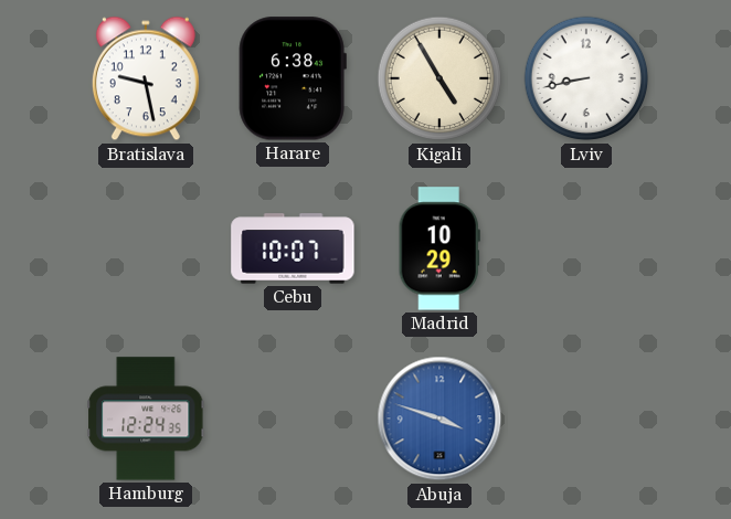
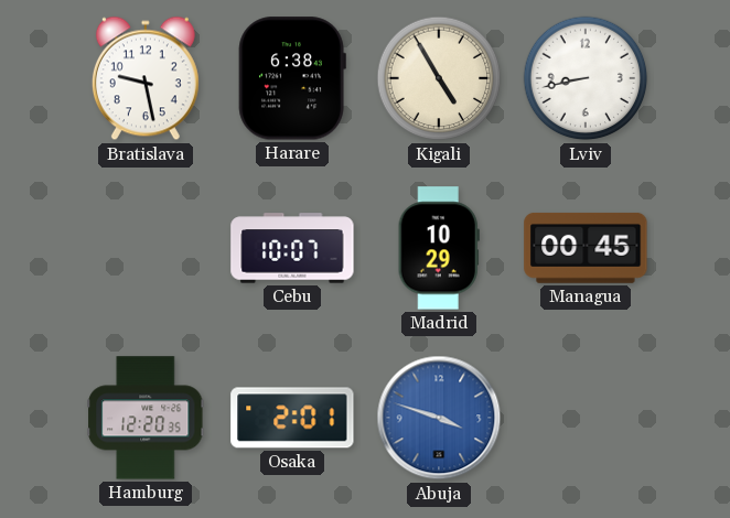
Managua: none -> 00:45 (586, 248)
Hamburg: 12:24 -> 12:20 (146, 418)
Osaka: none -> 2:01 (292, 418)
